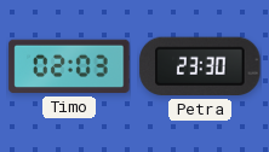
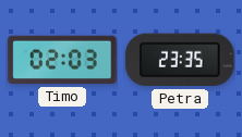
Petra: 23:30 -> 23:35 (180, 60)
